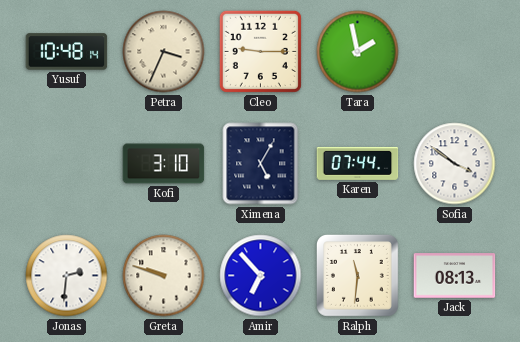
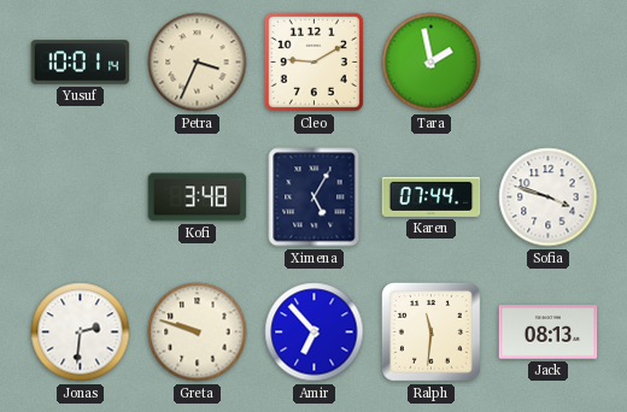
Yusuf: 10:48 -> 10:01 (81, 63)
Cleo: 9:15 -> 9:10 (313, 61)
Kofi: 3:10 -> 3:48 (198, 198)
Sofia: 3:51 -> 3:48 (549, 198)
